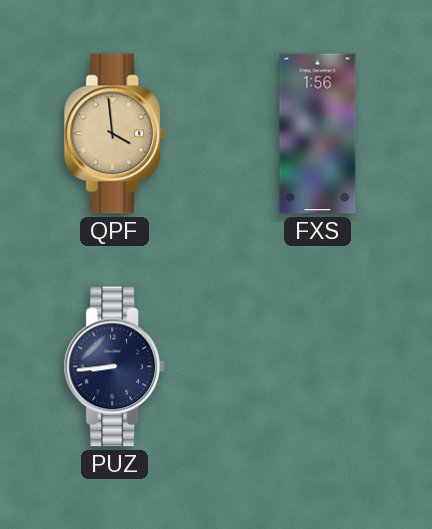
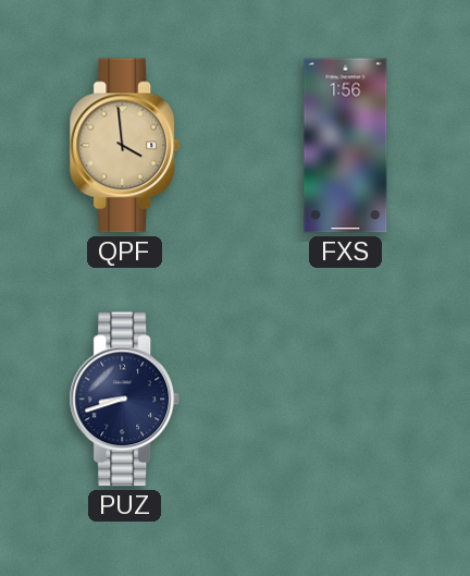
PUZ: 8:44 -> 8:42 (125, 400)
